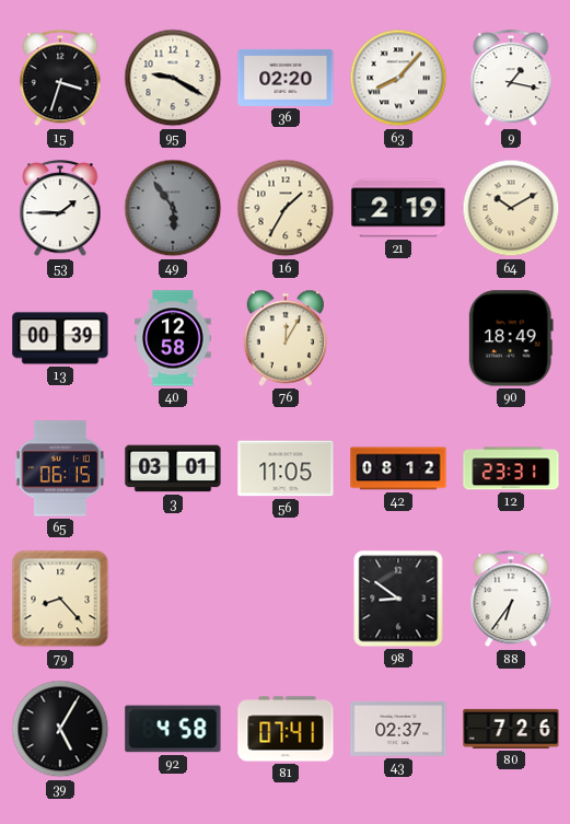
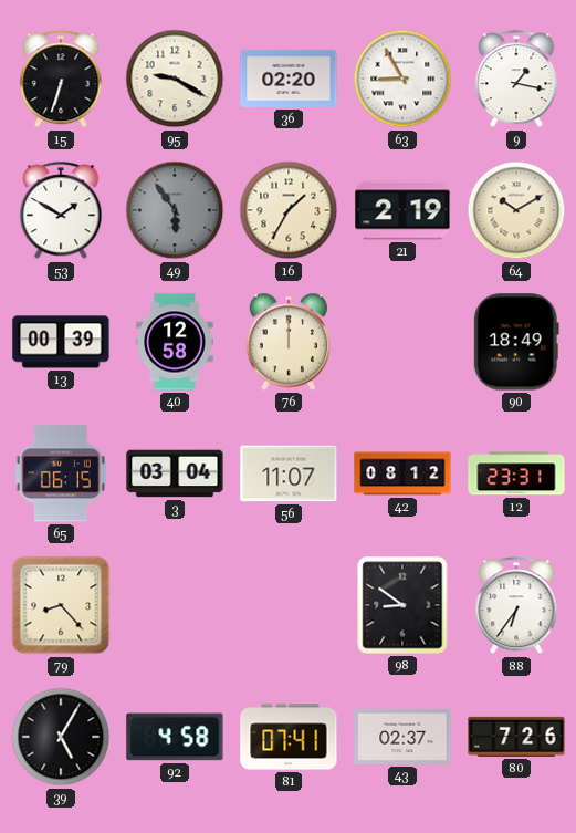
15: 3:33 -> 6:33 (61, 80)
63: 8:07 -> 8:55 (402, 79)
53: 1:45 -> 1:50 (61, 211)
76: 12:05 -> 12:00 (287, 342)
3: 03:01 -> 03:04 (175, 473)
56: 11:05 -> 11:07 (289, 473)
